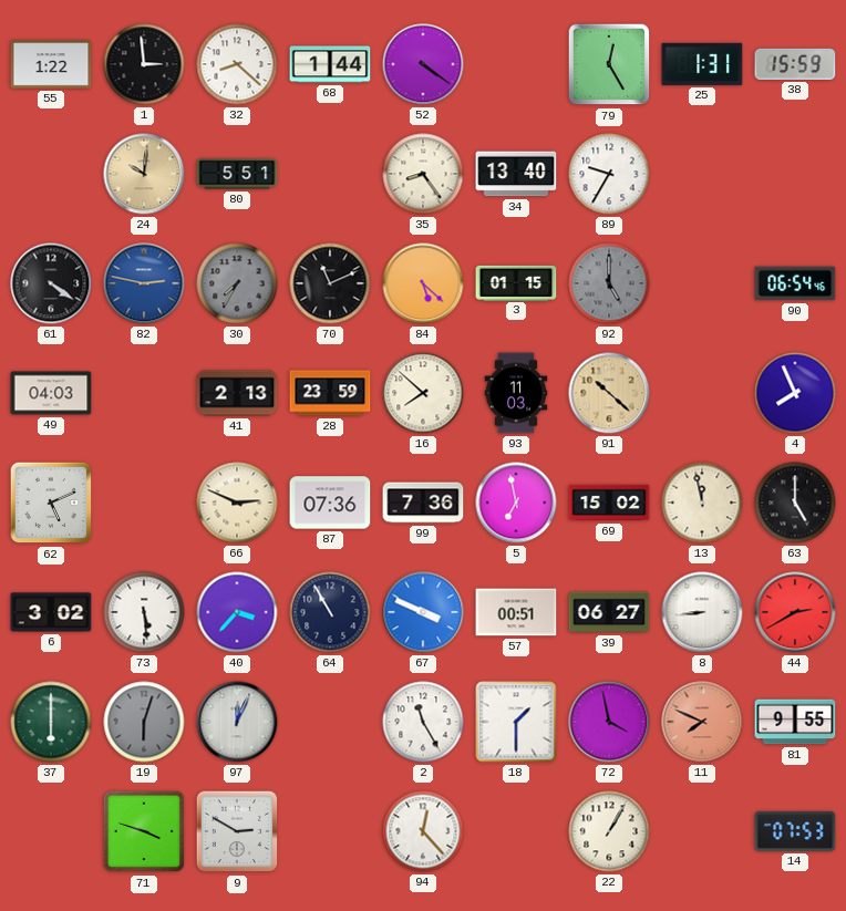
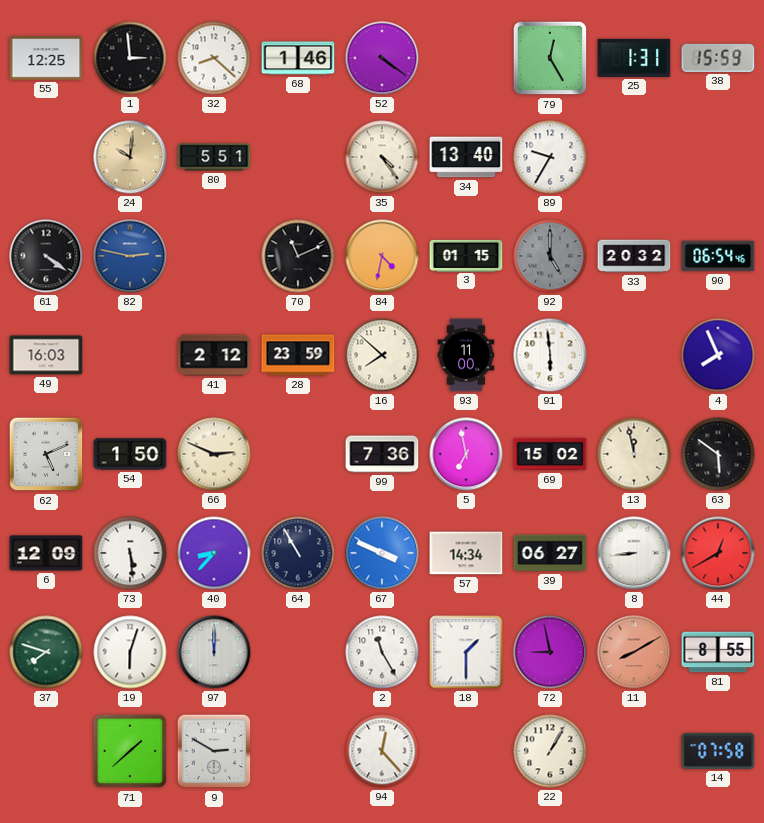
55: 1:22 -> 12:25 (46, 58)
68: 1:44 -> 1:46 (298, 58)
35: 8:24 -> 4:24 (382, 157)
30: 7:35 -> none (237, 283)
84: 5:22 -> 4:32 (382, 256)
33: none -> 20:32 (634, 256)
49: 04:03 -> 16:03 (46, 355)
41: 2:13 -> 2:12 (214, 355)
93: 11:03 -> 11:00 (466, 355)
91: 10:22 -> 5:59 (550, 355)
91 dial: champagne -> white (550, 355)
54: none -> 1:50 (130, 454)
87: 07:36 -> none (330, 503)
63: 5:00 -> 5:51 (718, 454)
6: 3:02 -> 12:09 (46, 553)
40: 3:37 -> 8:37 (214, 553)
57: 00:51 -> 14:34 (466, 553)
44: 2:40 -> 12:40 (718, 553)
37: 6:00 -> 7:48 (46, 652)
19 dial: grey -> white (130, 652)
97: 12:04 -> 12:00 (214, 652)
72: 3:58 -> 8:58 (550, 652)
11: 7:49 -> 8:10 (634, 652)
81: 9:55 -> 8:55 (718, 652)
71: 3:48 -> 1:38 (130, 751)
14: 07:53 -> 07:58 (718, 751)
